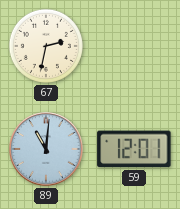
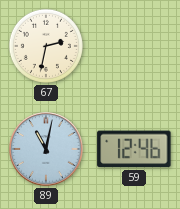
89: 11:01 -> 11:02 (46, 149)
59: 12:01 -> 12:46 (134, 149)
